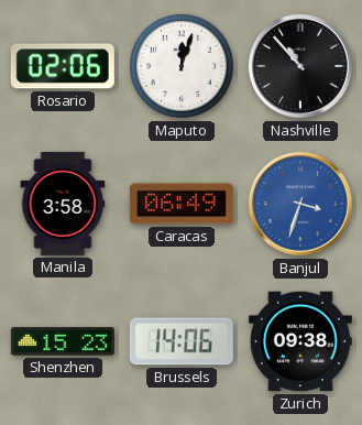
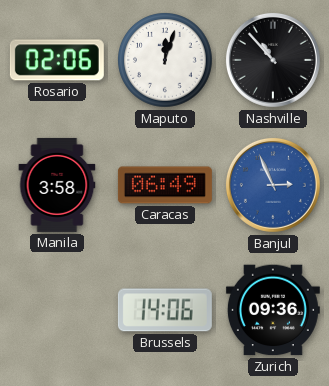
Banjul: 3:33 -> 2:56 (273, 185)
Shenzhen: 15:23 -> none (63, 341)
Zurich: 09:38 -> 09:36 (273, 310)
